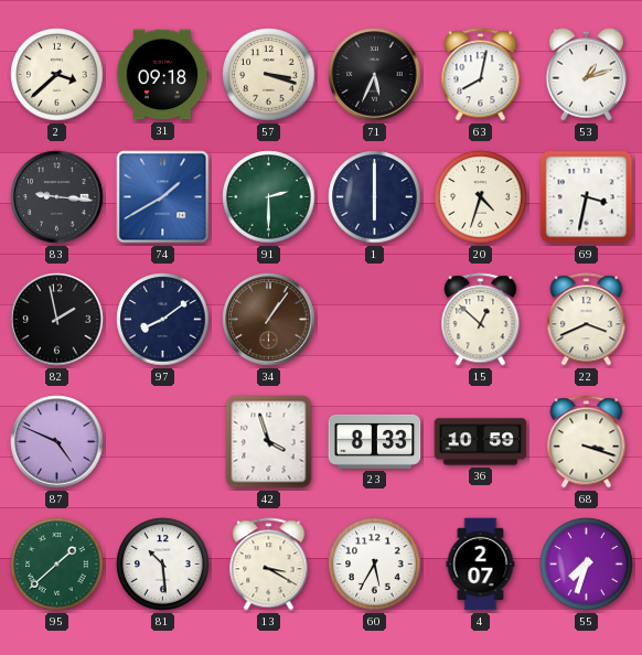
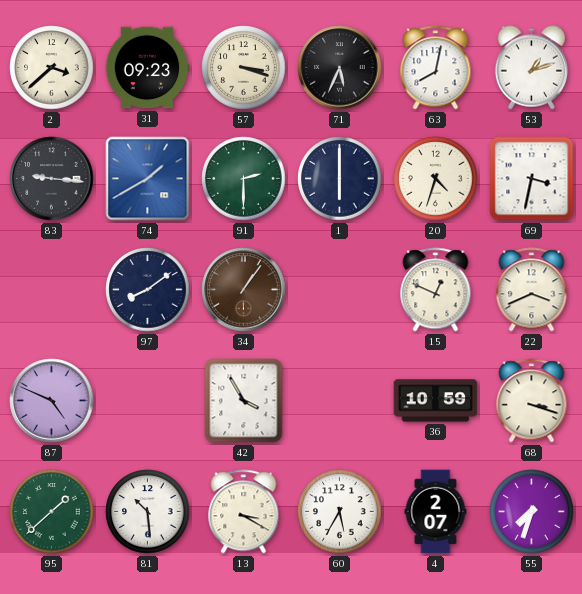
31: 09:18 -> 09:23 (147, 68)
82: 1:58 -> none (57, 320)
15: 12:52 -> 12:49 (436, 290)
42: 3:57 -> 3:55 (244, 401)
23: 8:33 -> none (375, 441)
